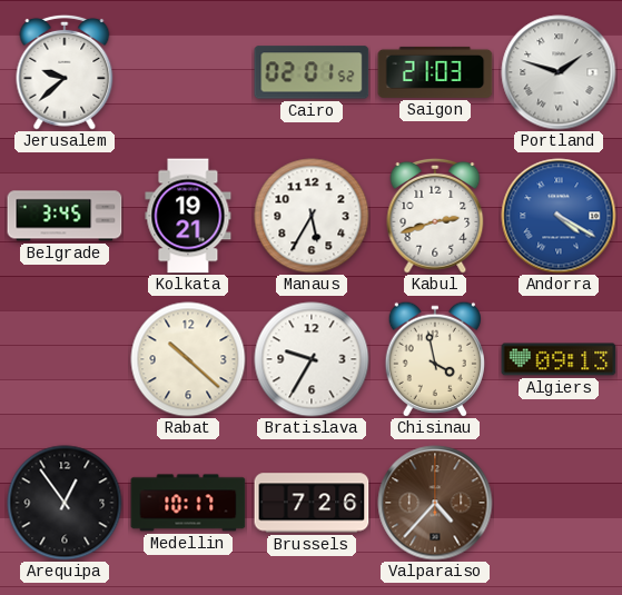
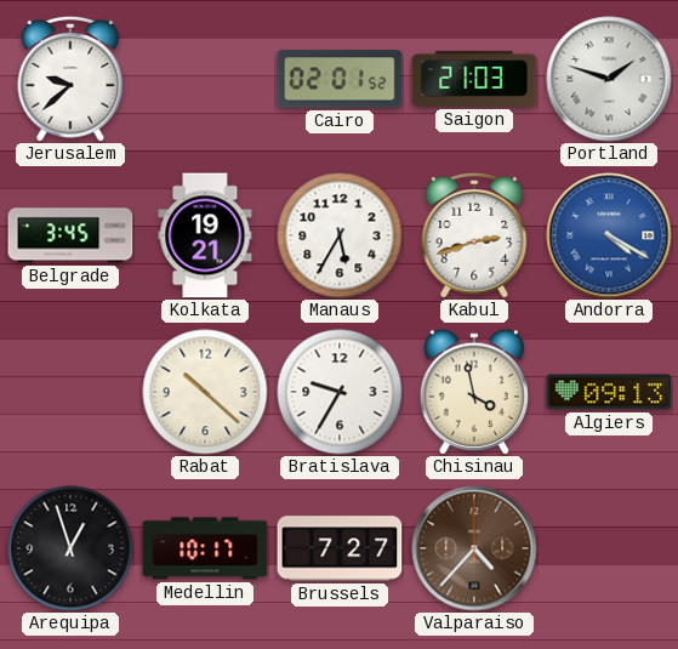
Arequipa: 12:54 -> 12:57 (70, 548)
Brussels: 7:26 -> 7:27 (340, 548)
